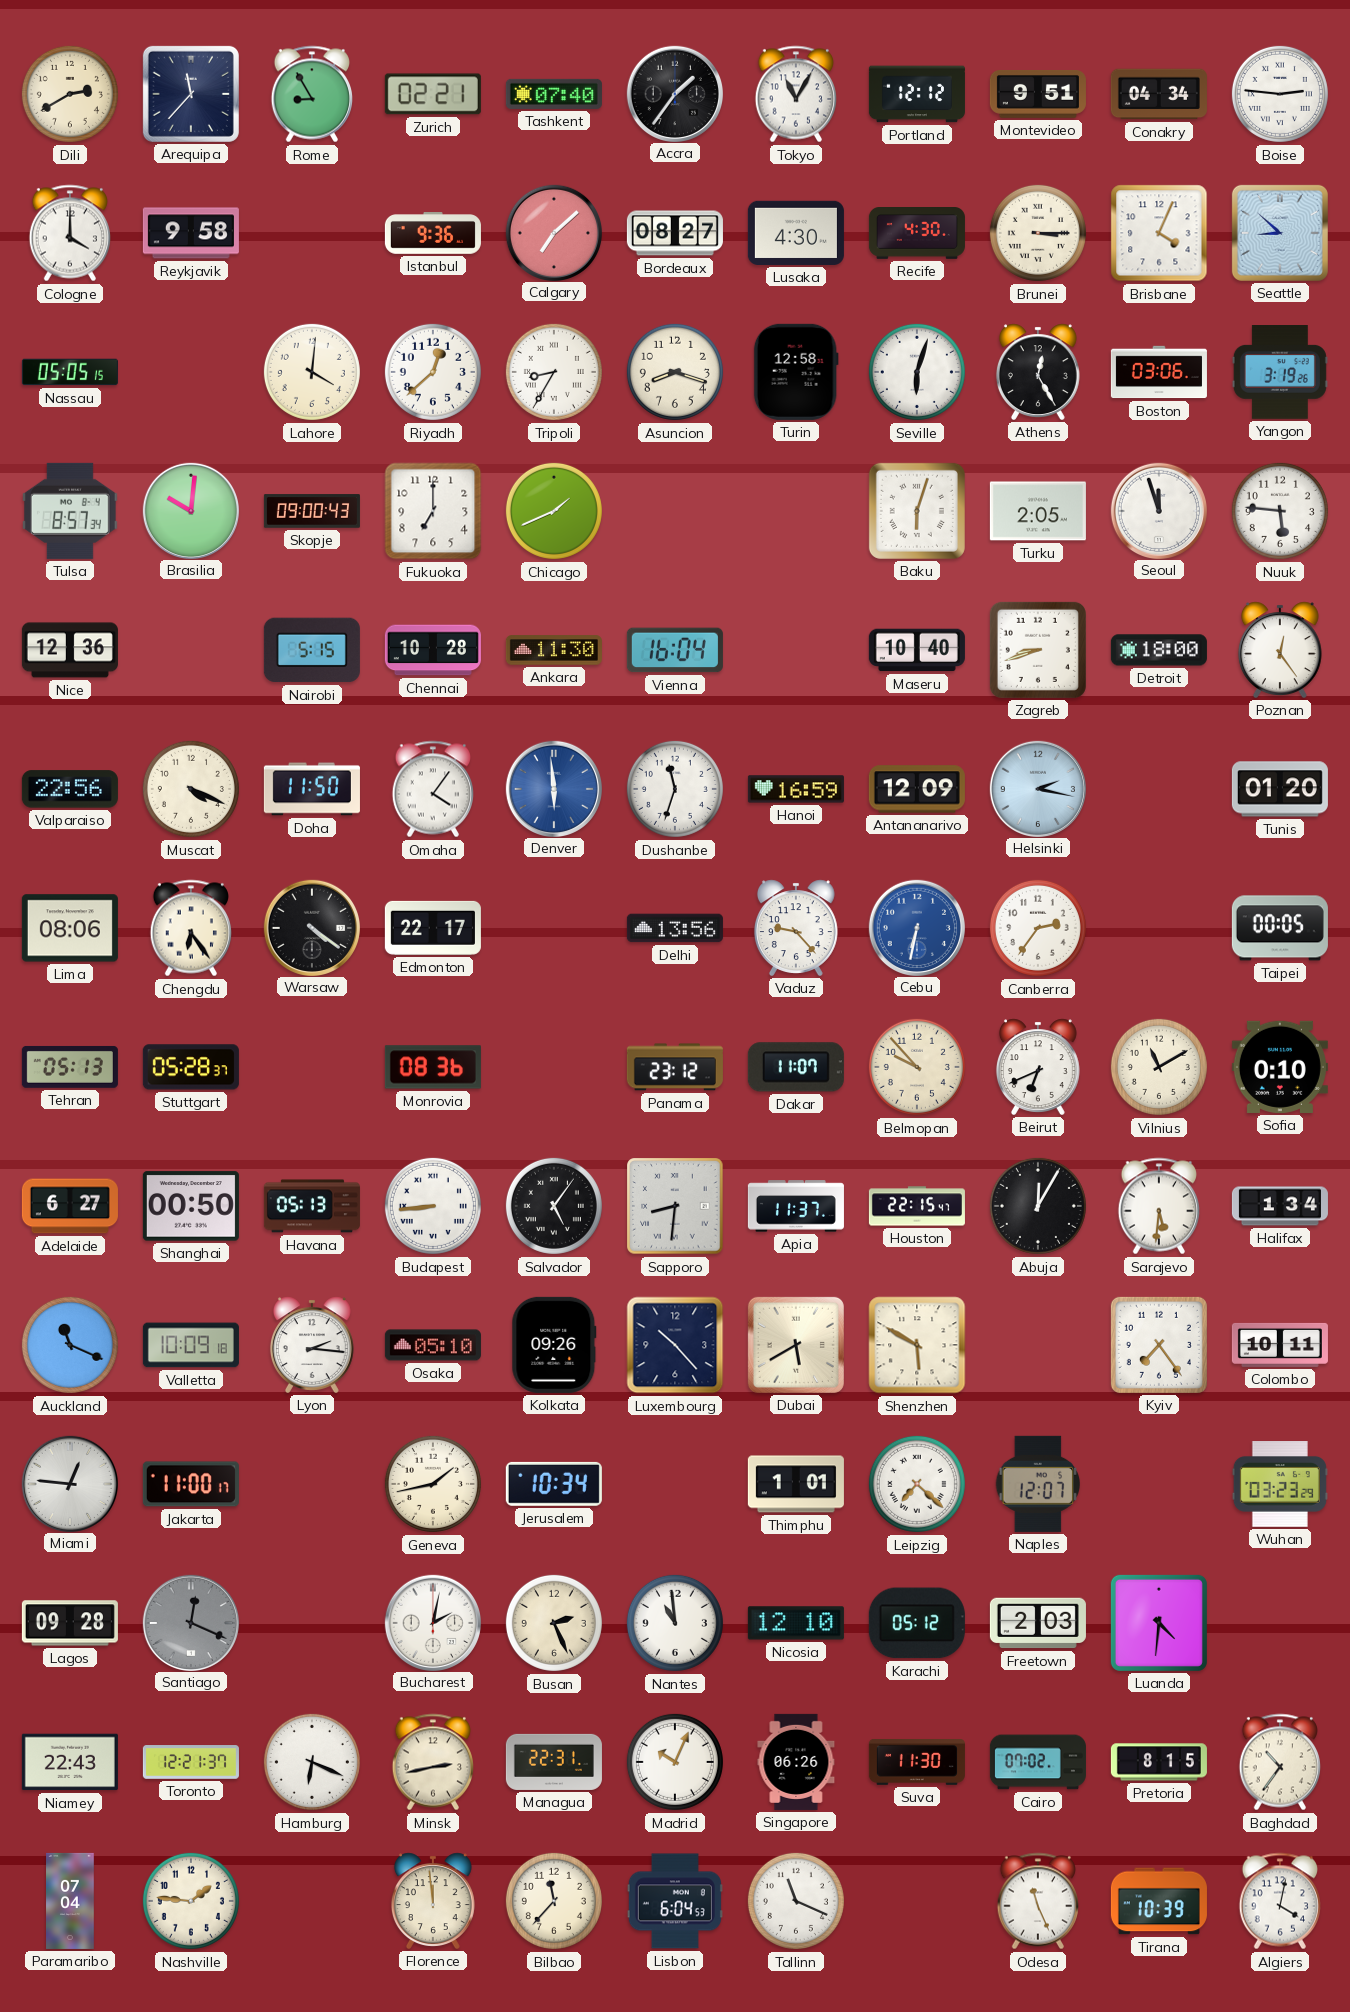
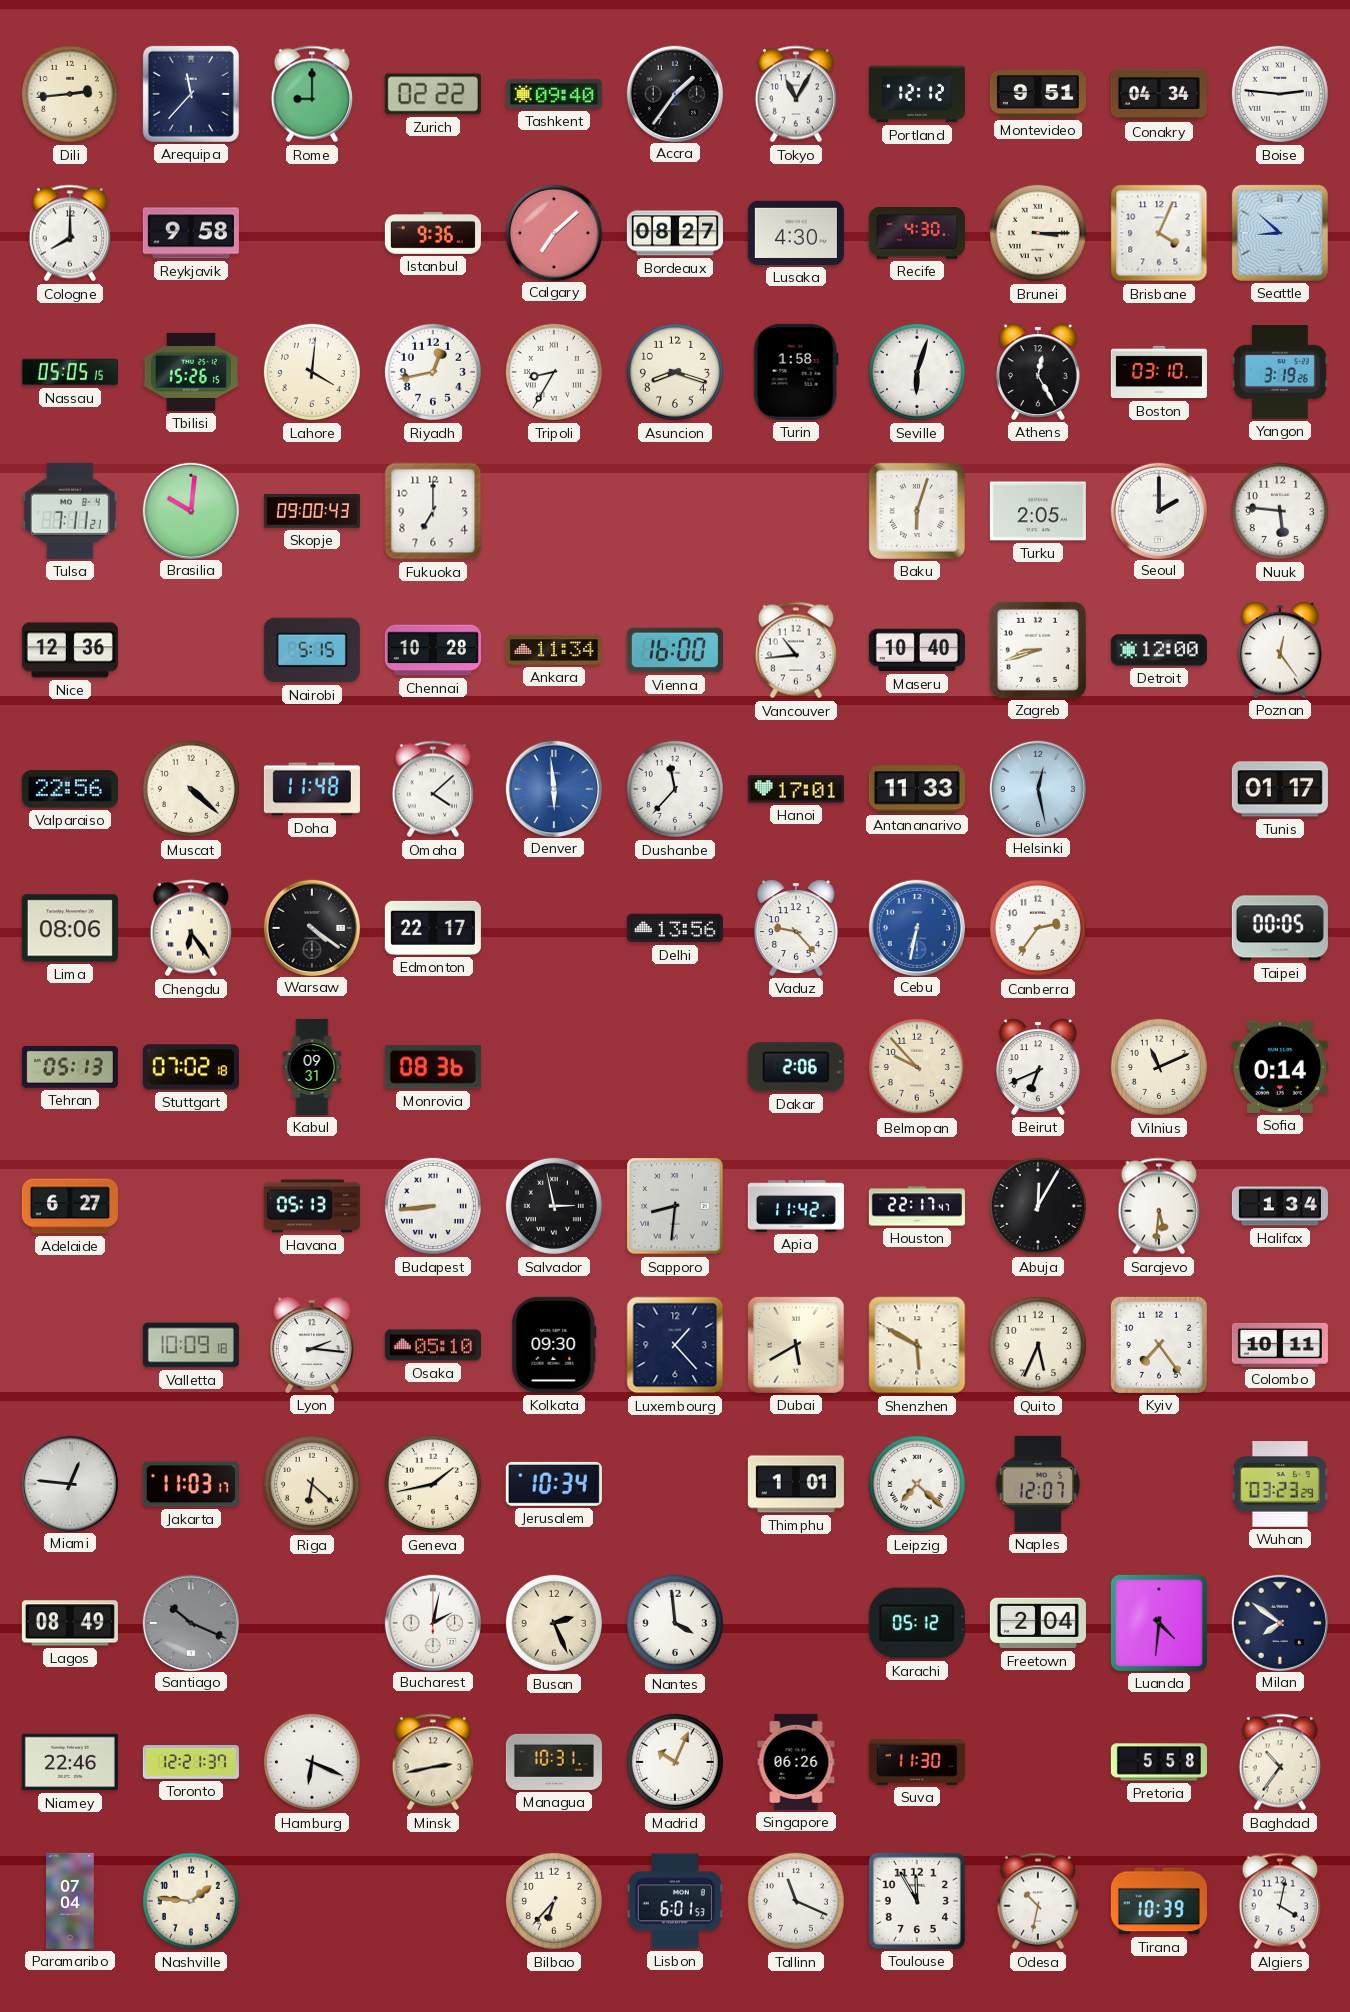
Dili: 2:40 -> 2:44 (70, 94)
Rome: 8:55 -> 9:00 (311, 94)
Zurich: 02:21 -> 02:22 (433, 94)
Tashkent: 07:40 -> 09:40 (554, 94)
Cologne: 4:00 -> 8:00 (69, 233)
Tbilisi: none -> 15:26 (191, 372)
Riyadh: 12:38 -> 12:43 (433, 372)
Turin: 12:58 -> 1:58 (796, 372)
Boston: 03:06 -> 03:10 (1159, 372)
Tulsa: 8:57 -> 7:11 (70, 511)
Chicago: 1:41 -> none (554, 511)
Seoul: 11:57 -> 2:00 (1158, 510)
Ankara: 11:30 -> 11:34 (554, 650)
Vienna: 16:04 -> 16:00 (675, 650)
Vancouver: none -> 10:44 (795, 650)
Detroit: 18:00 -> 12:00 (1159, 650)
Muscat: 4:19 -> 4:22 (191, 789)
Doha: 11:50 -> 11:48 (312, 789)
Omaha: 4:06 -> 4:08 (432, 789)
Dushanbe: 11:33 -> 11:37 (675, 789)
Hanoi: 16:59 -> 17:01 (796, 789)
Antananarivo: 12:09 -> 11:33 (917, 789)
Helsinki: 2:17 -> 12:28 (1037, 788)
Tunis: 01:20 -> 01:17 (1280, 789)
Stuttgart: 05:28 -> 07:02 (191, 1067)
Kabul: none -> 09:31 (312, 1067)
Panama: 23:12 -> none (675, 1067)
Dakar: 11:07 -> 2:06 (796, 1067)
Vilnius: 11:10 -> 11:11 (1159, 1067)
Sofia: 0:10 -> 0:14 (1280, 1067)
Shanghai: 00:50 -> none (191, 1206)
Salvador: 5:06 -> 2:58 (554, 1206)
Apia: 11:37 -> 11:42 (796, 1206)
Houston: 22:15 -> 22:17 (917, 1206)
Auckland: 11:19 -> none (70, 1345)
Kolkata: 09:26 -> 09:30 (554, 1345)
Luxembourg: 10:23 -> 1:23 (675, 1345)
Quito: none -> 5:34 (1038, 1345)
Jakarta: 11:00 -> 11:03 (191, 1484)
Riga: none -> 6:22 (312, 1484)
Lagos: 09:28 -> 08:49 (70, 1623)
Santiago: 12:19 -> 10:19 (190, 1622)
Nantes: 10:59 -> 3:59 (675, 1623)
Nicosia: 12:10 -> none (796, 1623)
Freetown: 2:03 -> 2:04 (1038, 1623)
Milan: none -> 7:51 (1279, 1622)
Niamey: 22:43 -> 22:46 (70, 1762)
Managua: 22:31 -> 10:31 (554, 1762)
Cairo: 07:02 -> none (1038, 1762)
Pretoria: 8:15 -> 5:58 (1159, 1762)
Florence: 11:59 -> none (433, 1901)
Bilbao: 11:37 -> 6:37 (554, 1901)
Lisbon: 6:04 -> 6:01 (675, 1901)
Toulouse: none -> 11:55 (917, 1901)
Odesa: 11:26 -> 10:32 (1037, 1901)
